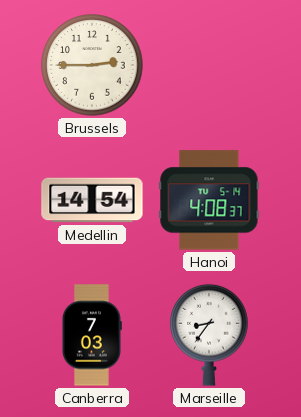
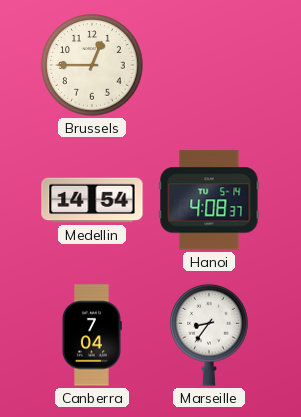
Brussels: 2:45 -> 12:45 (92, 65)
Canberra: 7:03 -> 7:04 (92, 335)
